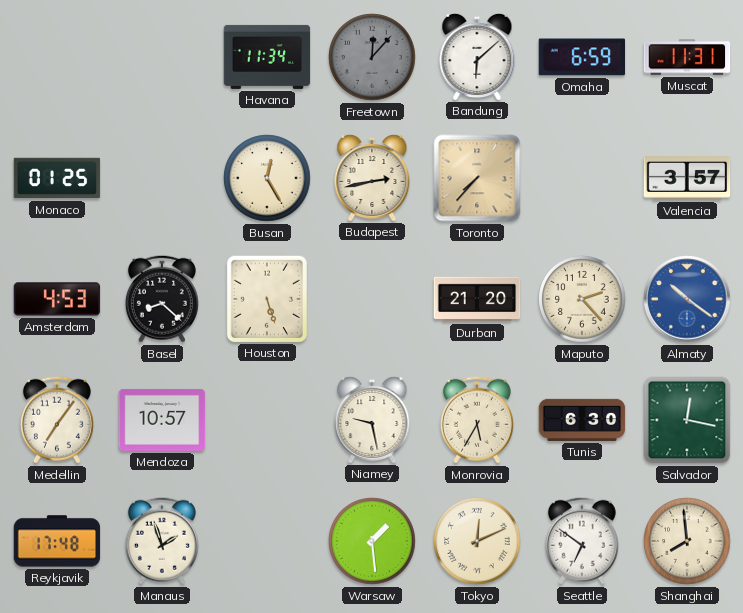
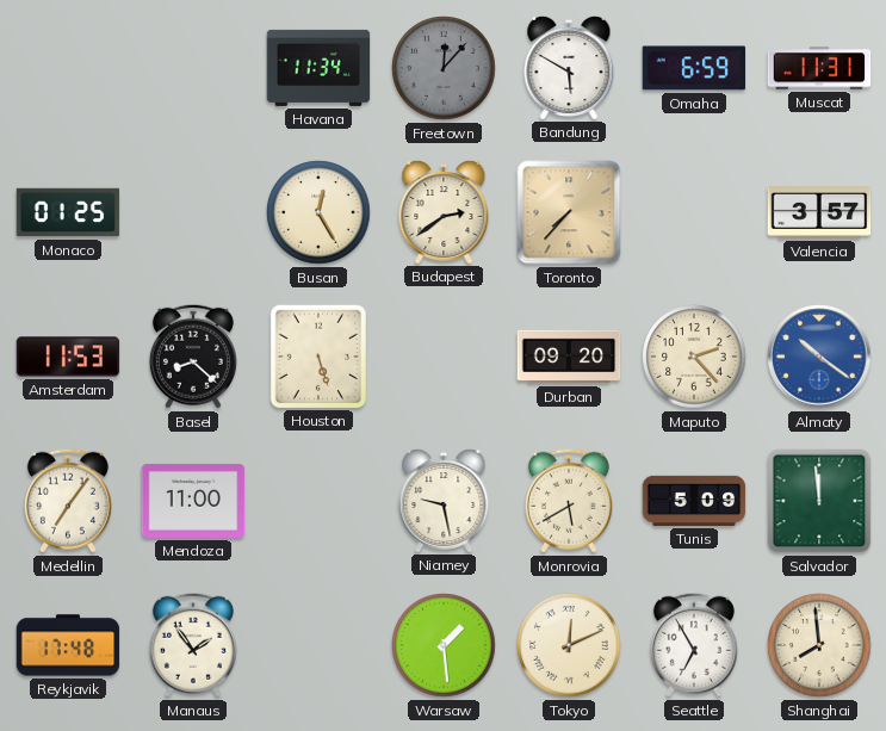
Bandung: 6:08 -> 5:50 (569, 67)
Budapest: 2:43 -> 2:39 (444, 211)
Amsterdam: 4:53 -> 11:53 (68, 357)
Durban: 21:20 -> 09:20 (569, 357)
Mendoza: 10:57 -> 11:00 (193, 501)
Monrovia: 5:35 -> 5:40 (569, 501)
Tunis: 6:30 -> 5:09 (694, 501)
Salvador: 12:17 -> 11:59 (819, 501)
Manaus: 1:57 -> 1:54 (193, 645)
Seattle: 6:51 -> 6:55 (694, 645)
